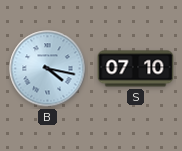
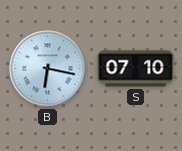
B: 4:17 -> 6:17 (48, 69)
